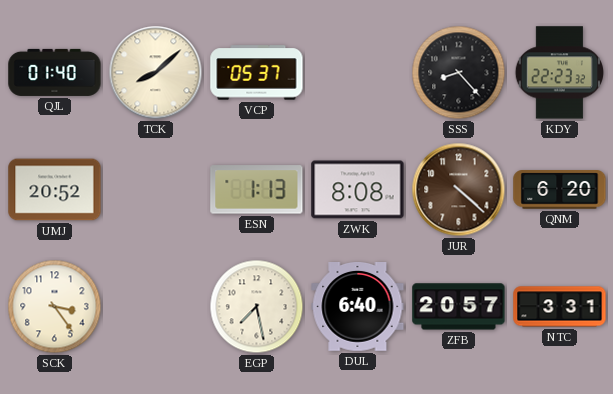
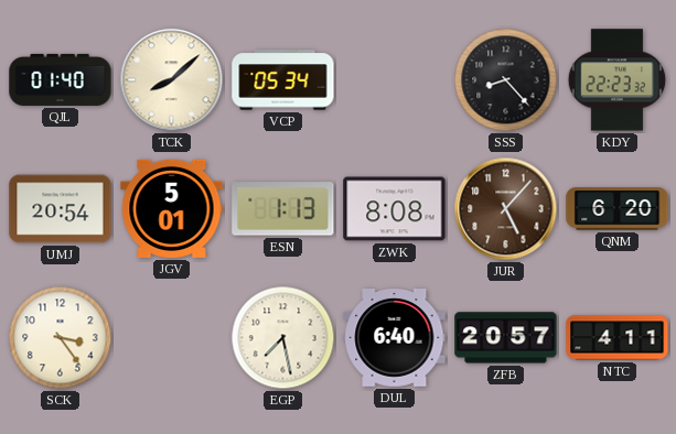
VCP: 05:37 -> 05:34 (283, 80)
UMJ: 20:52 -> 20:54 (61, 209)
JGV: none -> 5:01 (172, 208)
JUR: 4:22 -> 5:07 (506, 209)
NTC: 3:31 -> 4:11 (618, 338)
